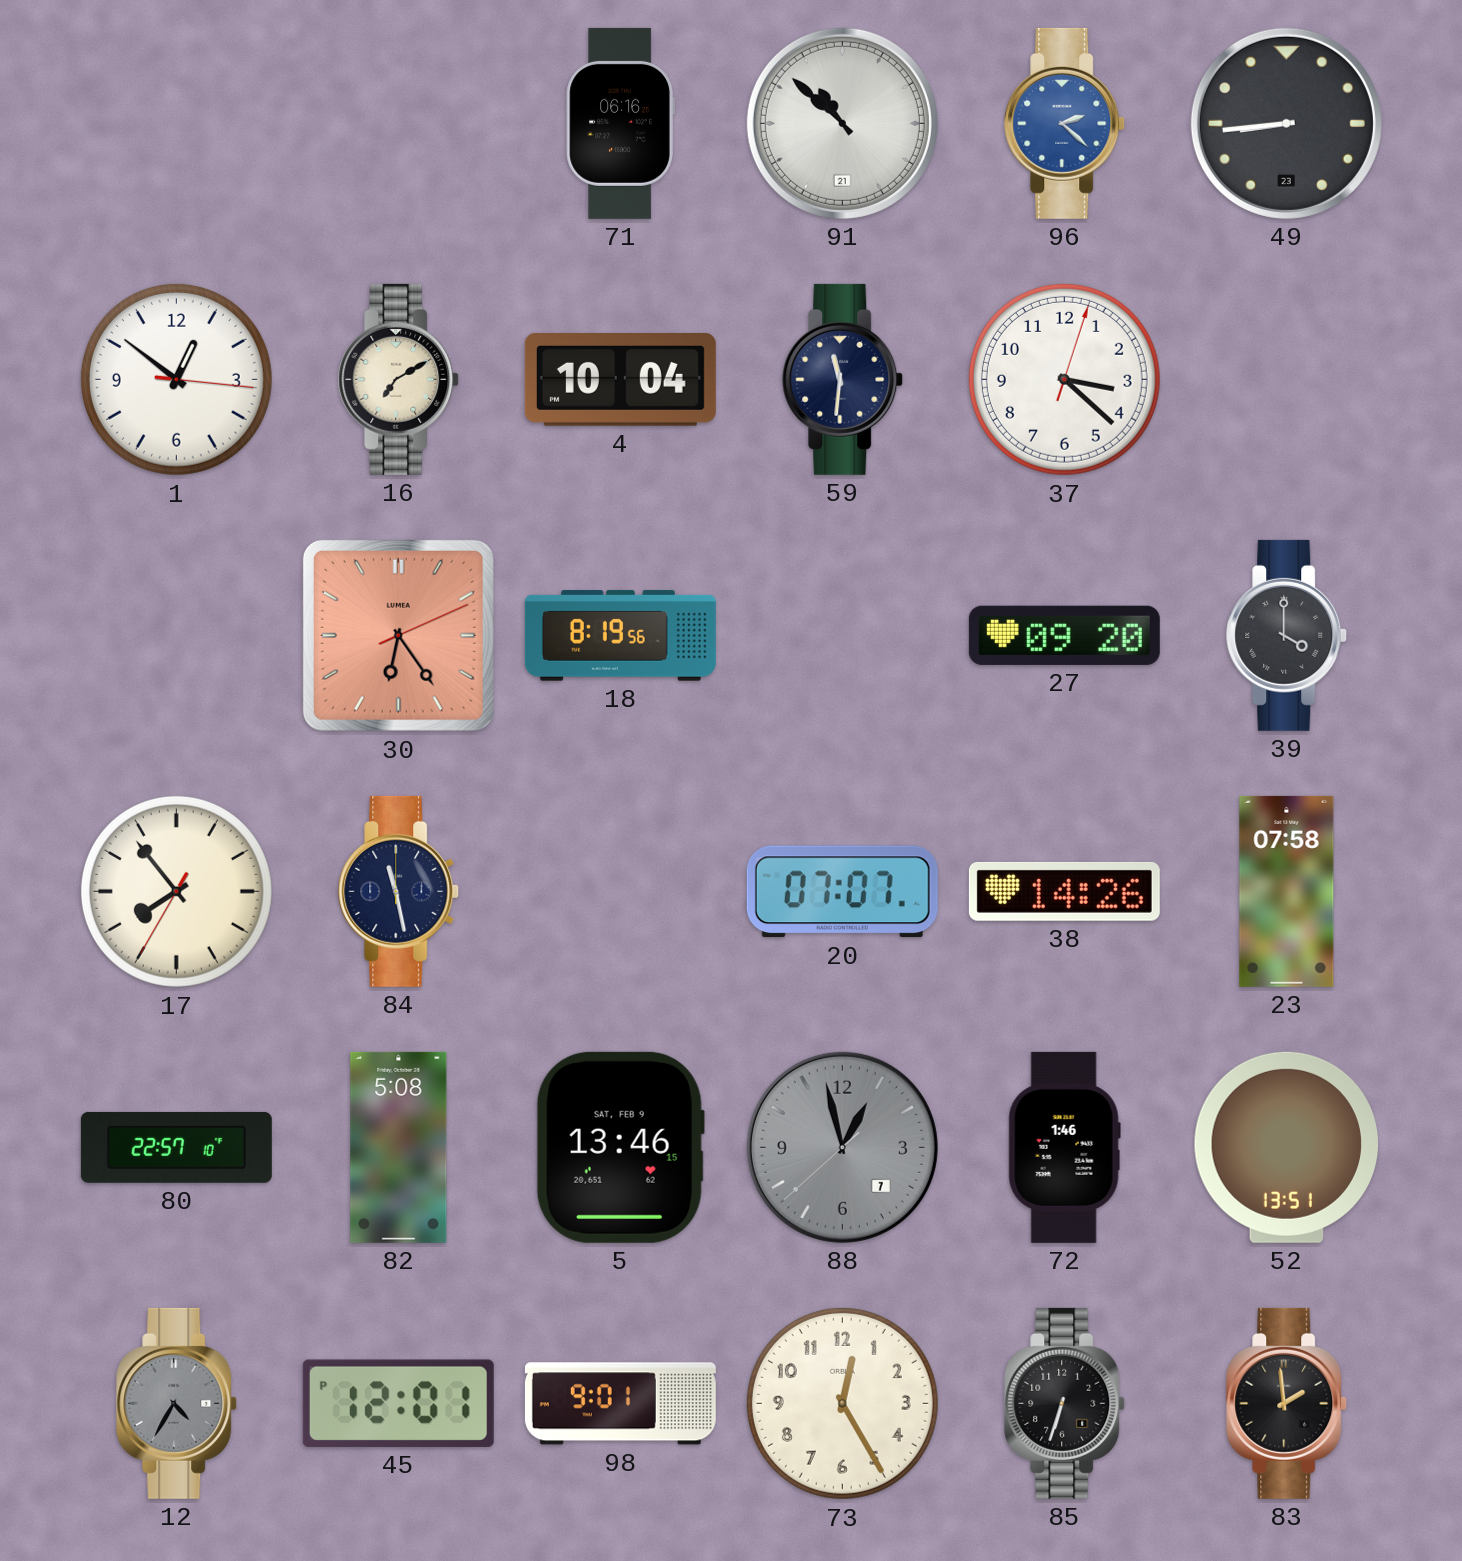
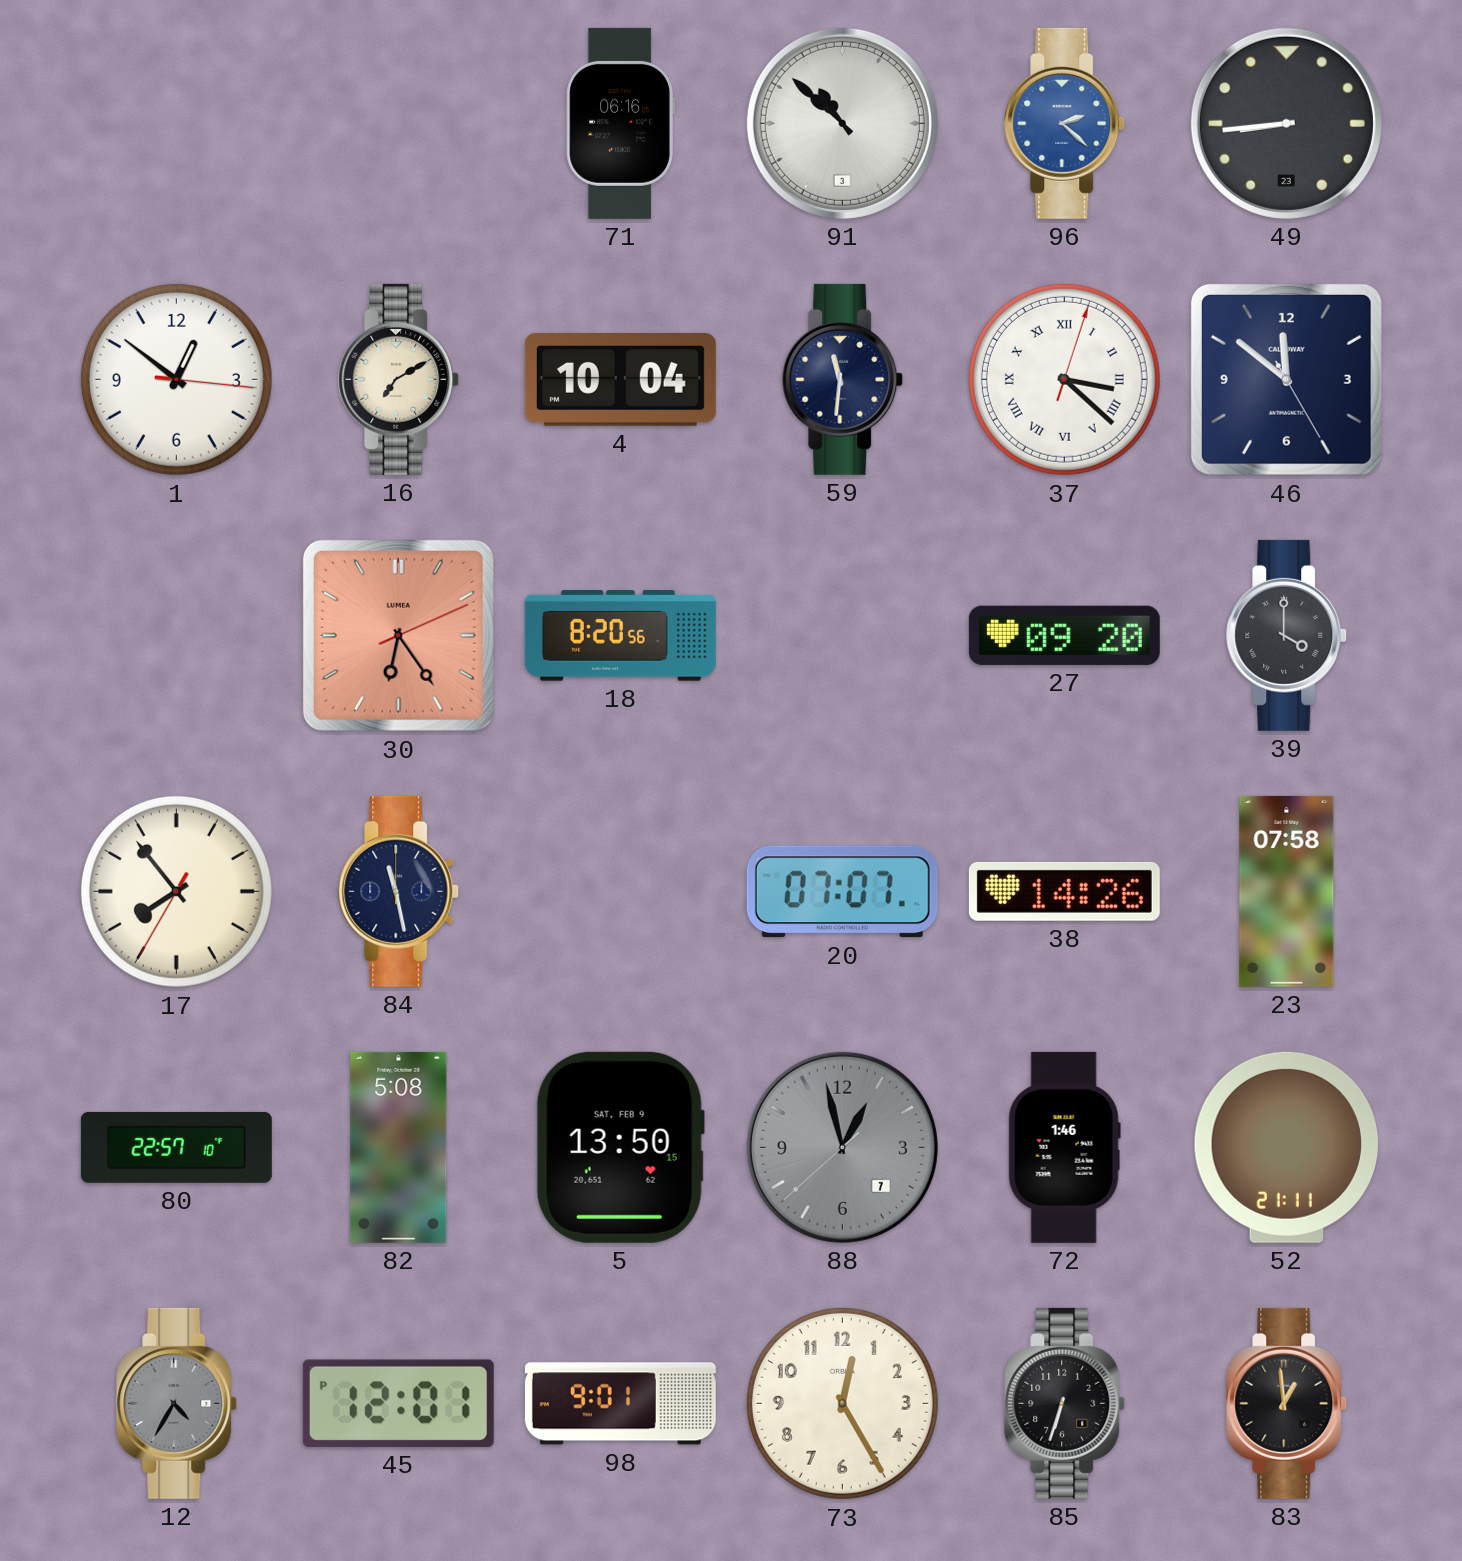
91 date: 21 -> 3 (842, 123)
37 numerals: Arabic -> Roman (1064, 379)
46: none -> 11:51 (1286, 379)
18: 8:19 -> 8:20 (620, 636)
5: 13:46 -> 13:50 (620, 1147)
52: 13:51 -> 21:11 (1287, 1147)
83: 1:59 -> 12:59 (1287, 1403)
